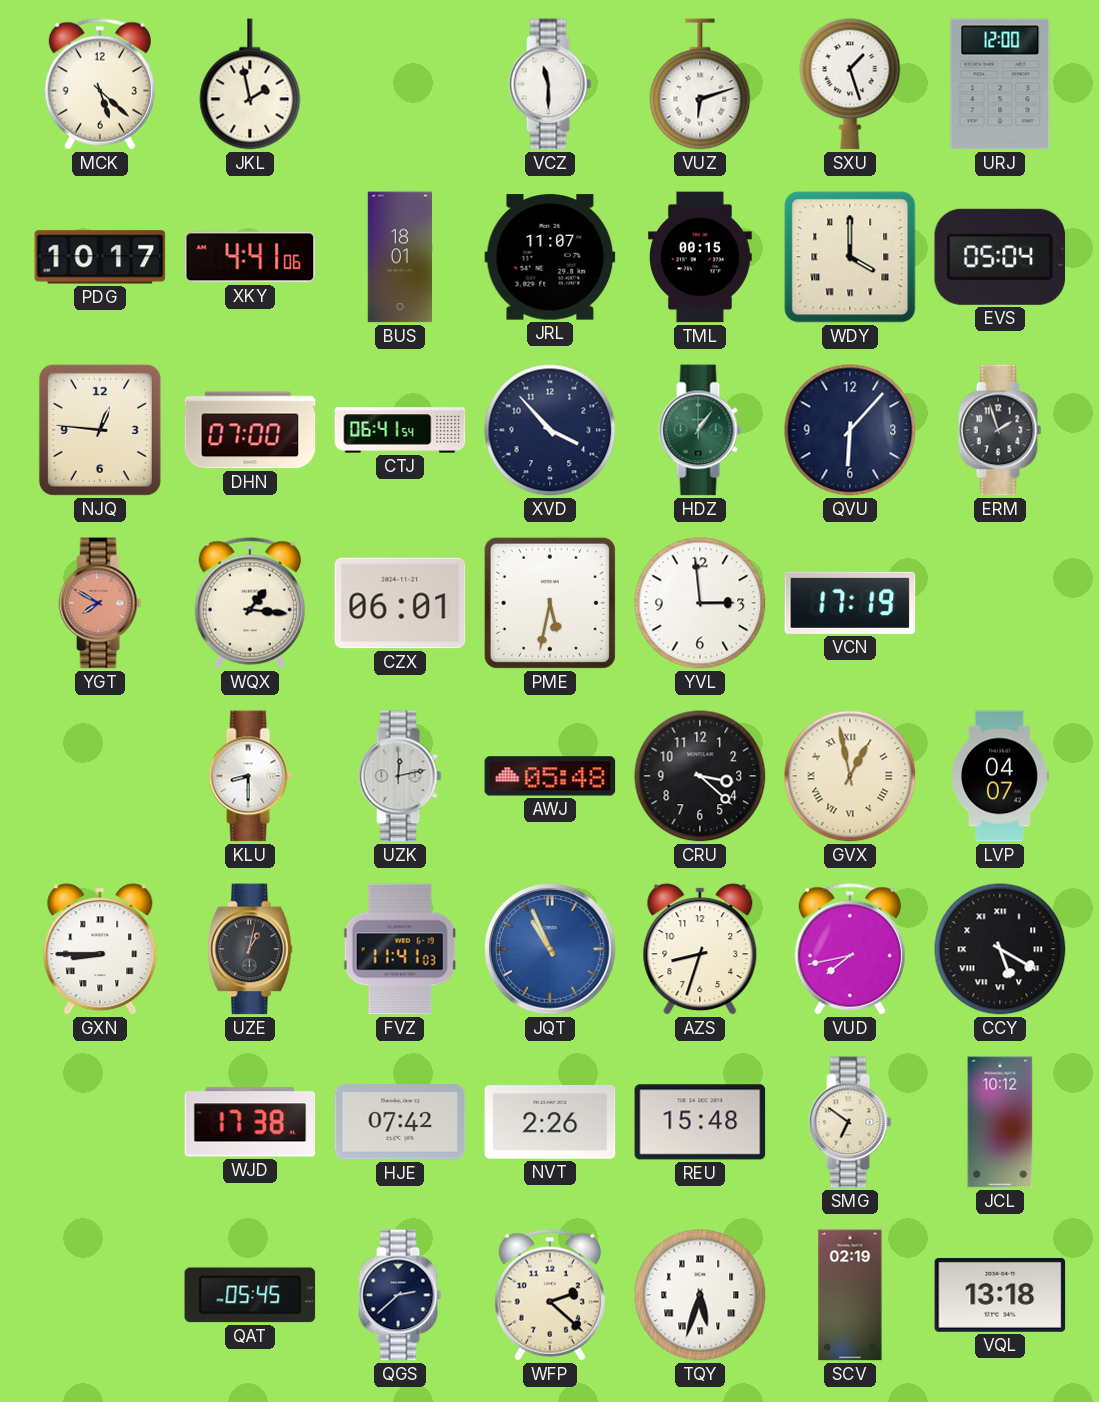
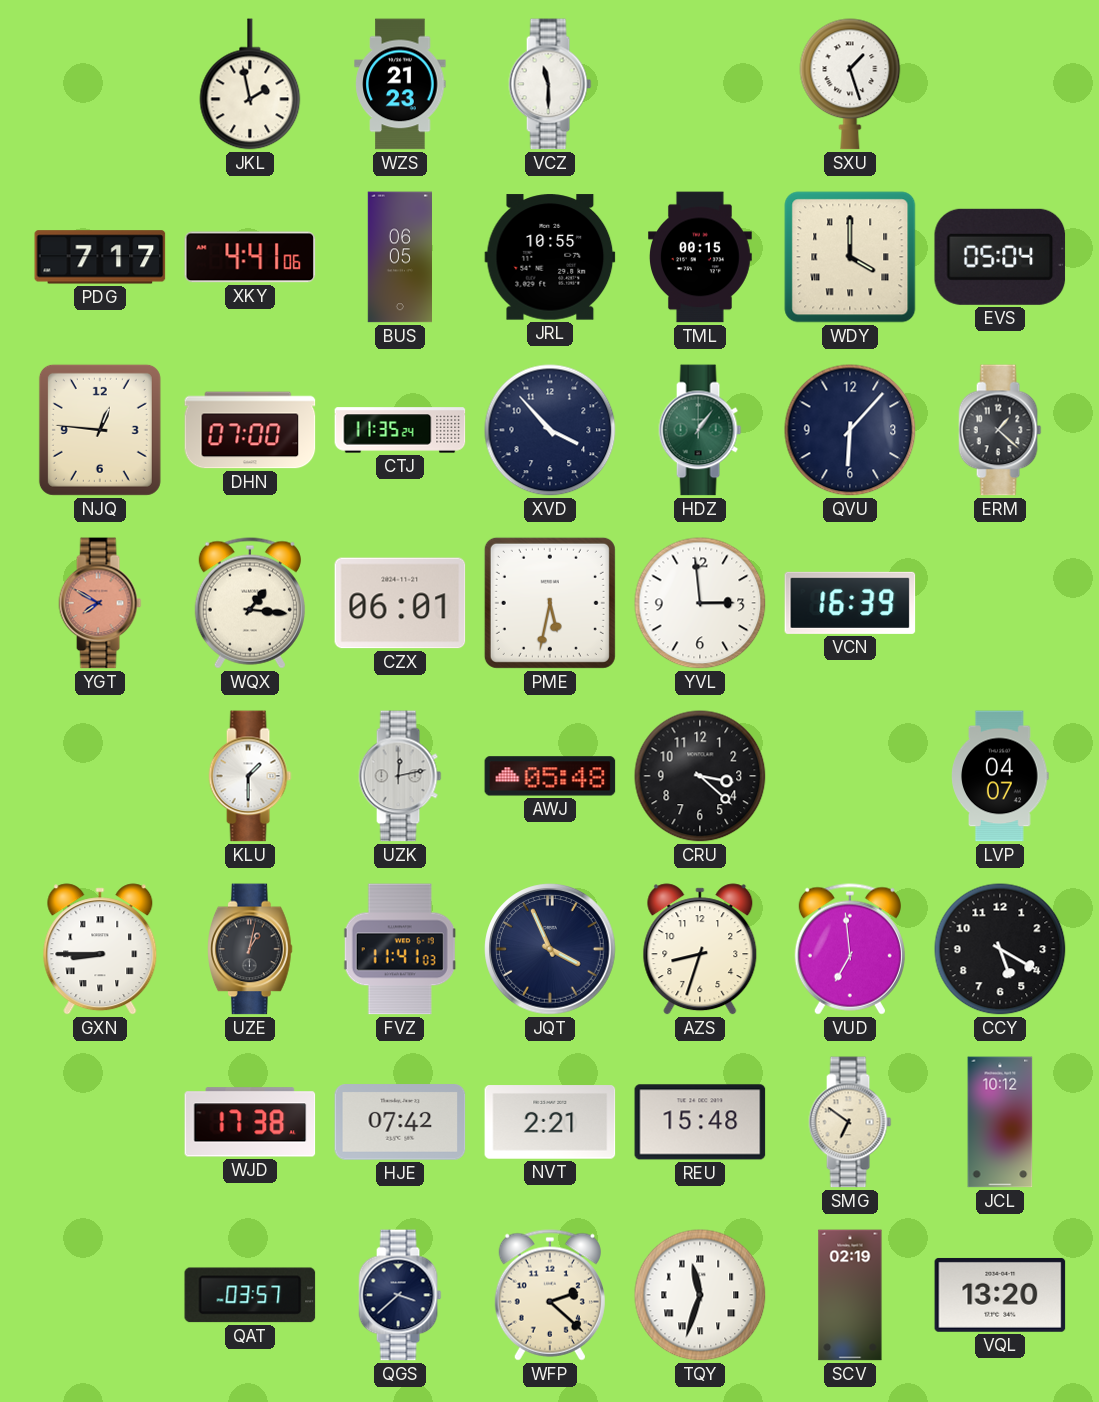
MCK: 5:22 -> none (100, 84)
WZS: none -> 21:23 (400, 84)
VUZ: 6:12 -> none (700, 84)
URJ: 12:00 -> none (1000, 84)
PDG: 10:17 -> 7:17 (100, 257)
BUS: 18:01 -> 06:05 (399, 257)
JRL: 11:07 -> 10:55 (550, 257)
CTJ: 06:41 -> 11:35 (400, 430)
ERM: 1:57 -> 1:22 (1000, 430)
VCN: 17:19 -> 16:39 (850, 603)
KLU: 8:30 -> 1:30 (250, 776)
GVX: 12:58 -> none (850, 776)
JQT: 10:56 -> 3:56 (550, 949)
JQT dial: blue -> navy (550, 949)
VUD: 7:43 -> 6:59 (850, 949)
CCY numerals: Roman -> Arabic (1000, 949)
NVT: 2:26 -> 2:21 (550, 1122)
QAT: 05:45 -> 03:57 (250, 1295)
QGS: 2:38 -> 3:38 (400, 1295)
TQY: 5:33 -> 11:33 (700, 1295)
VQL: 13:18 -> 13:20 (1000, 1295)
